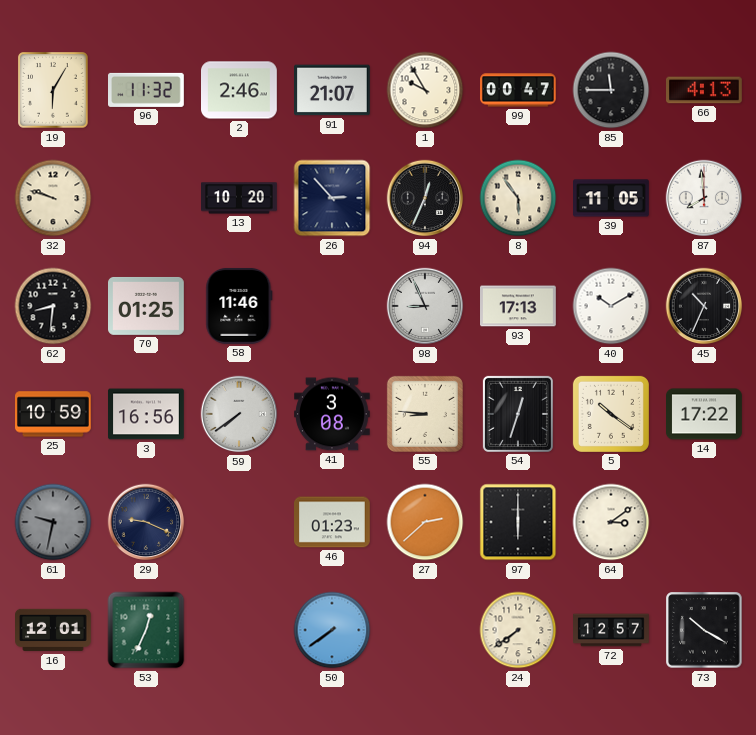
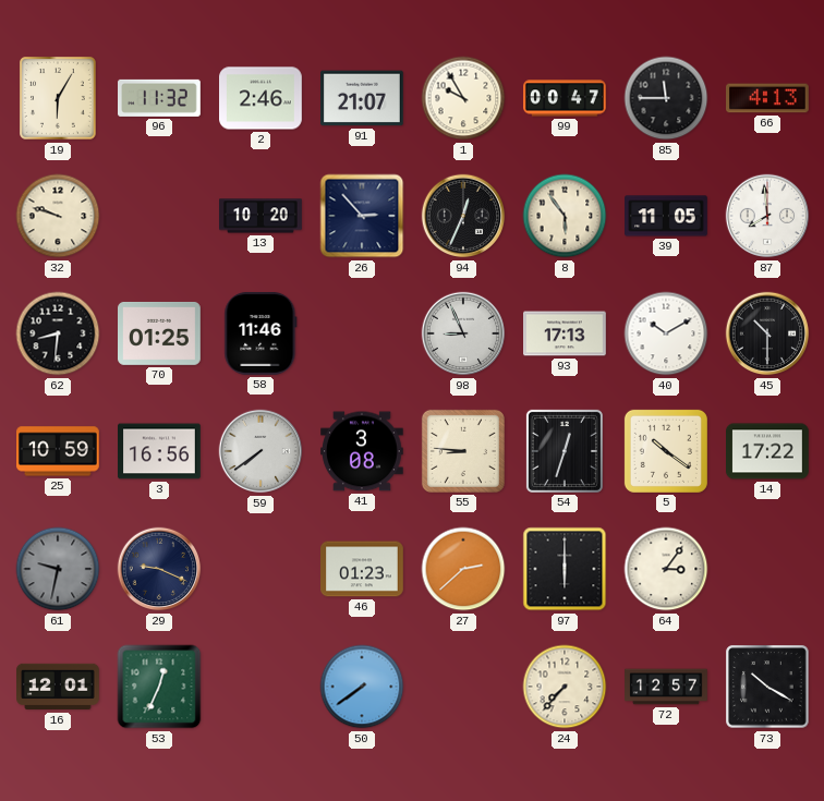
45: 10:34 -> 10:30 (767, 333)
64: 3:09 -> 3:06 (666, 569)
24: 7:39 -> 7:37 (565, 687)
